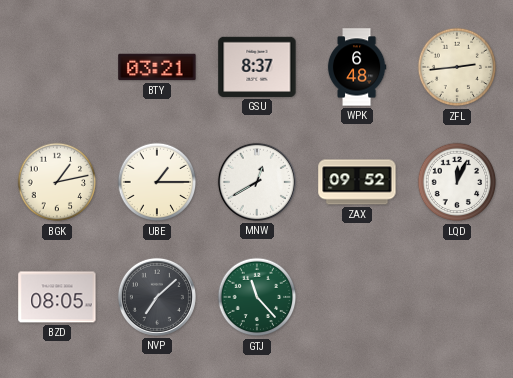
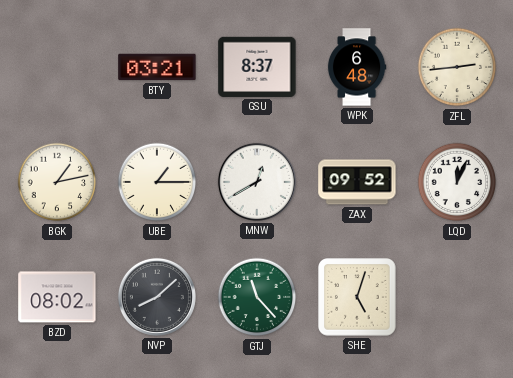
BZD: 08:05 -> 08:02 (57, 297)
NVP: 7:08 -> 8:08 (157, 297)
SHE: none -> 5:03 (357, 297)
